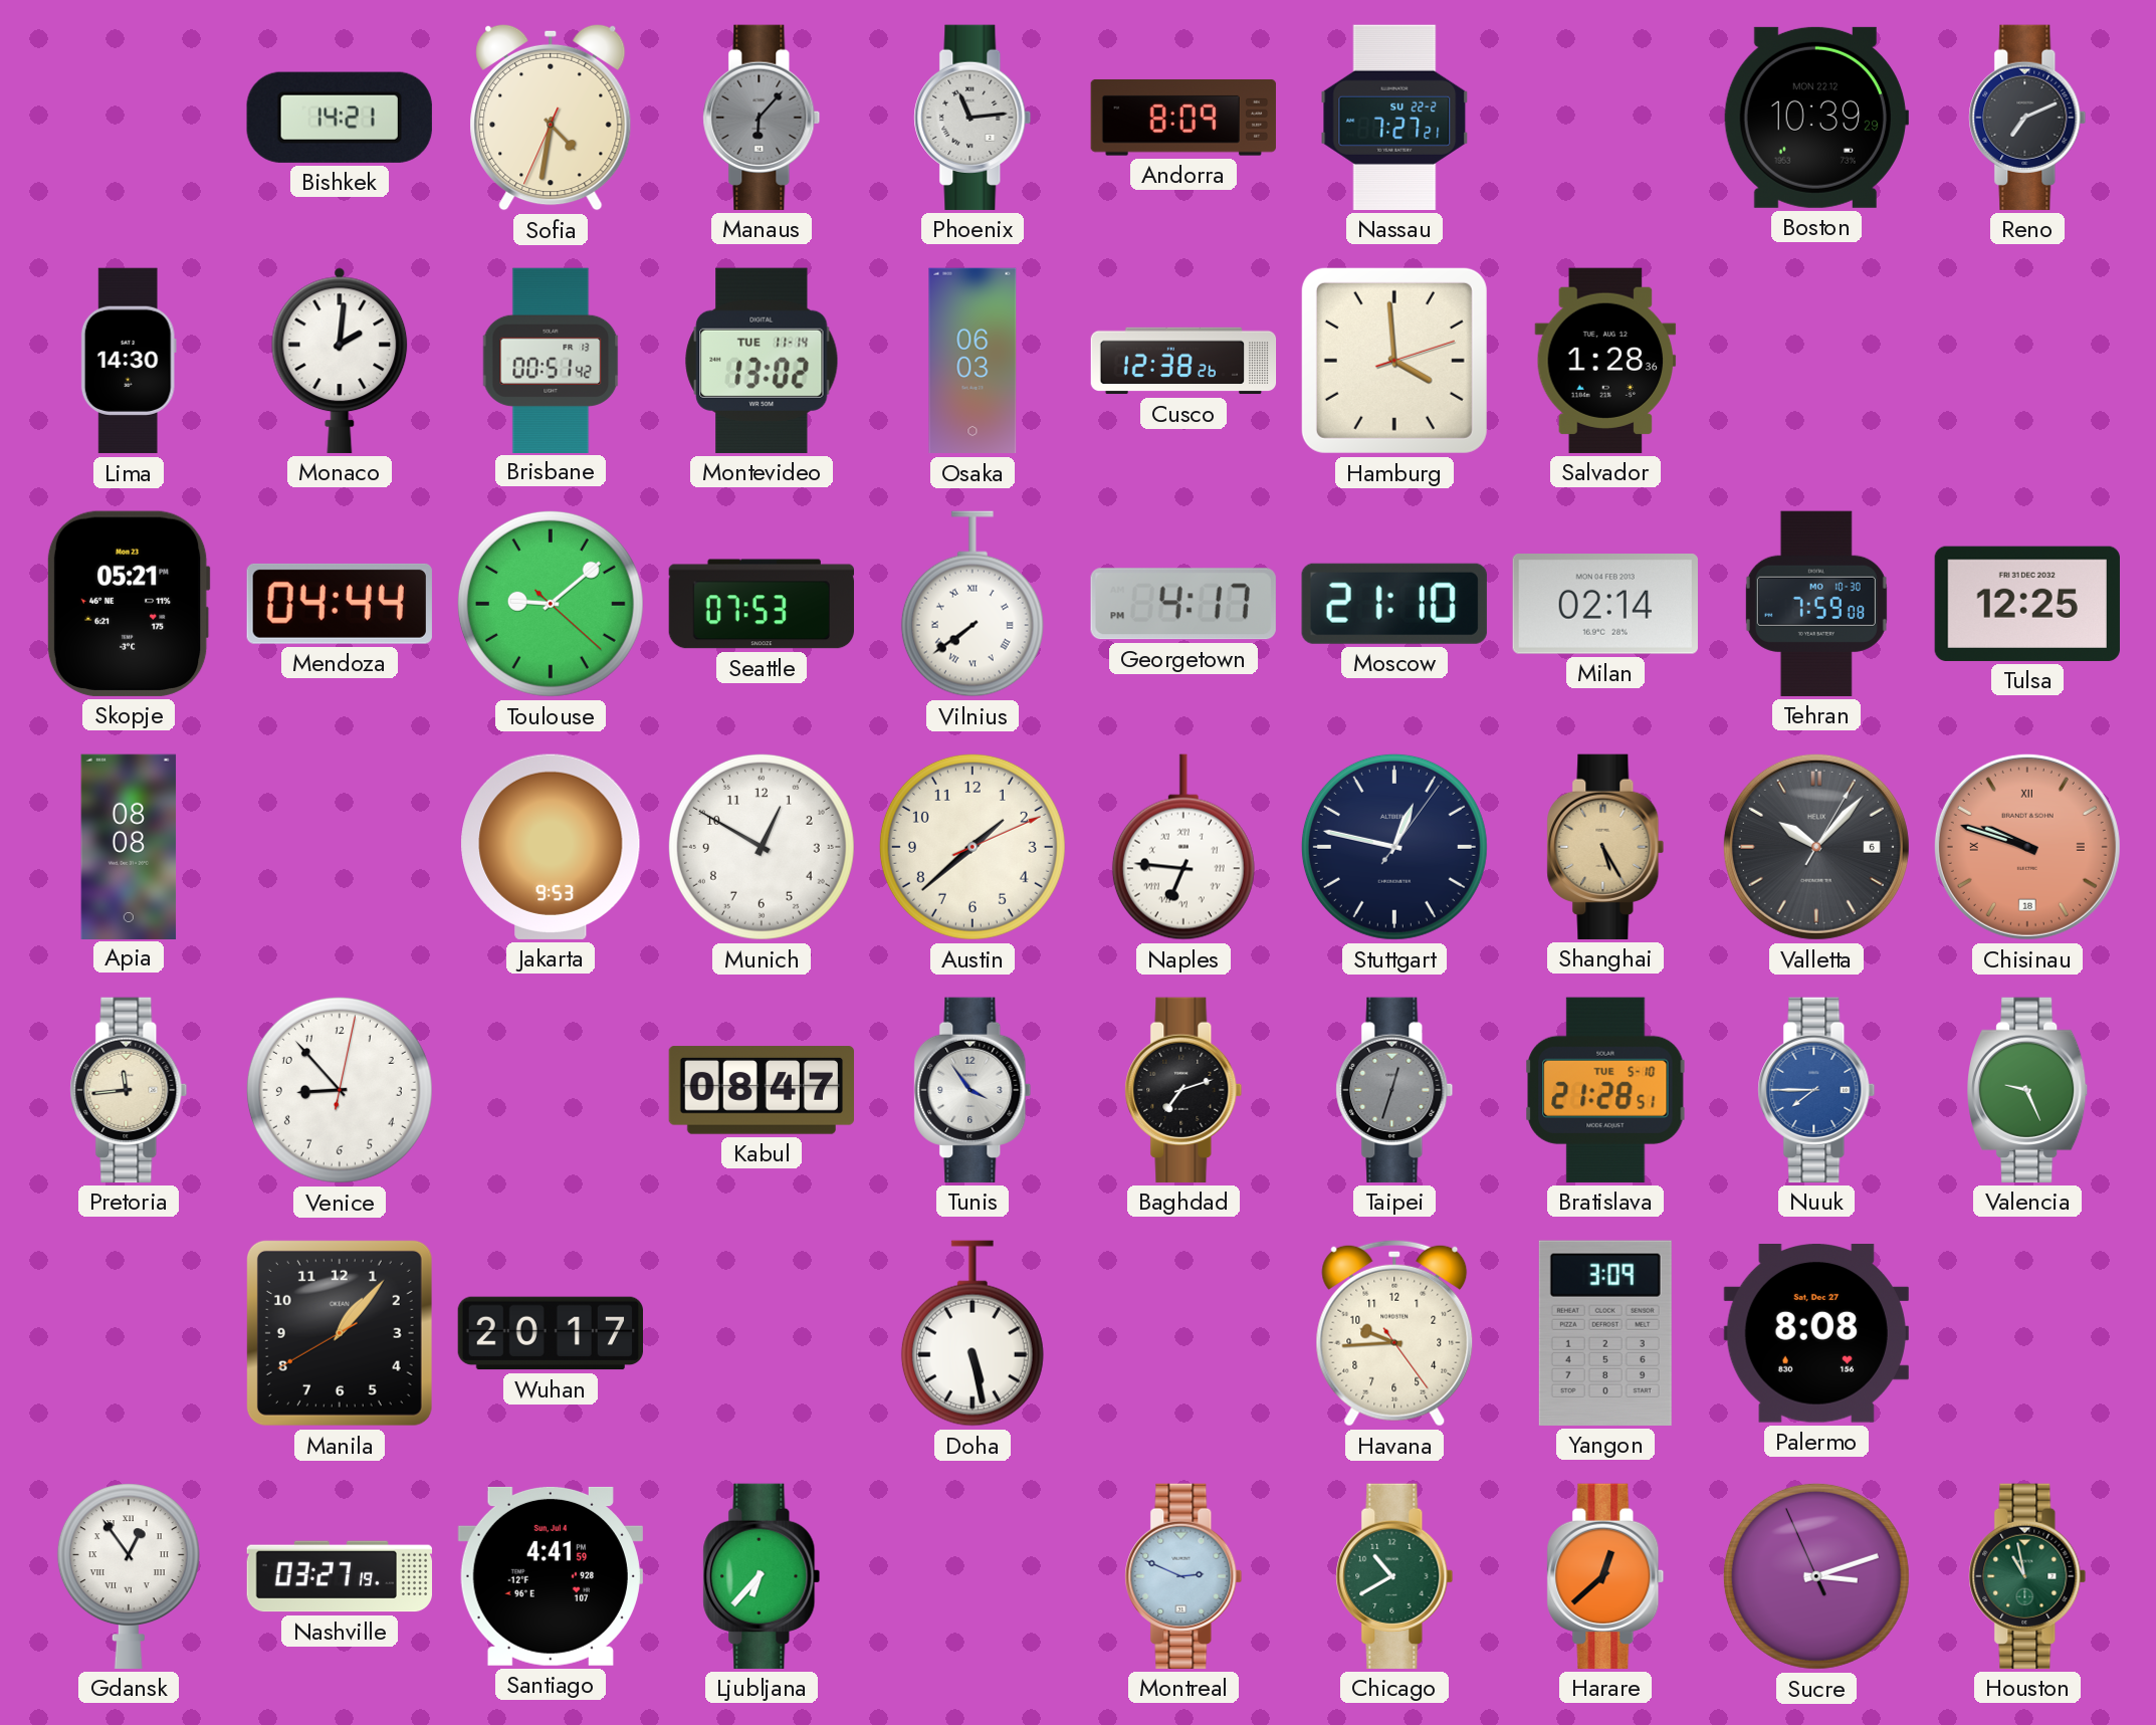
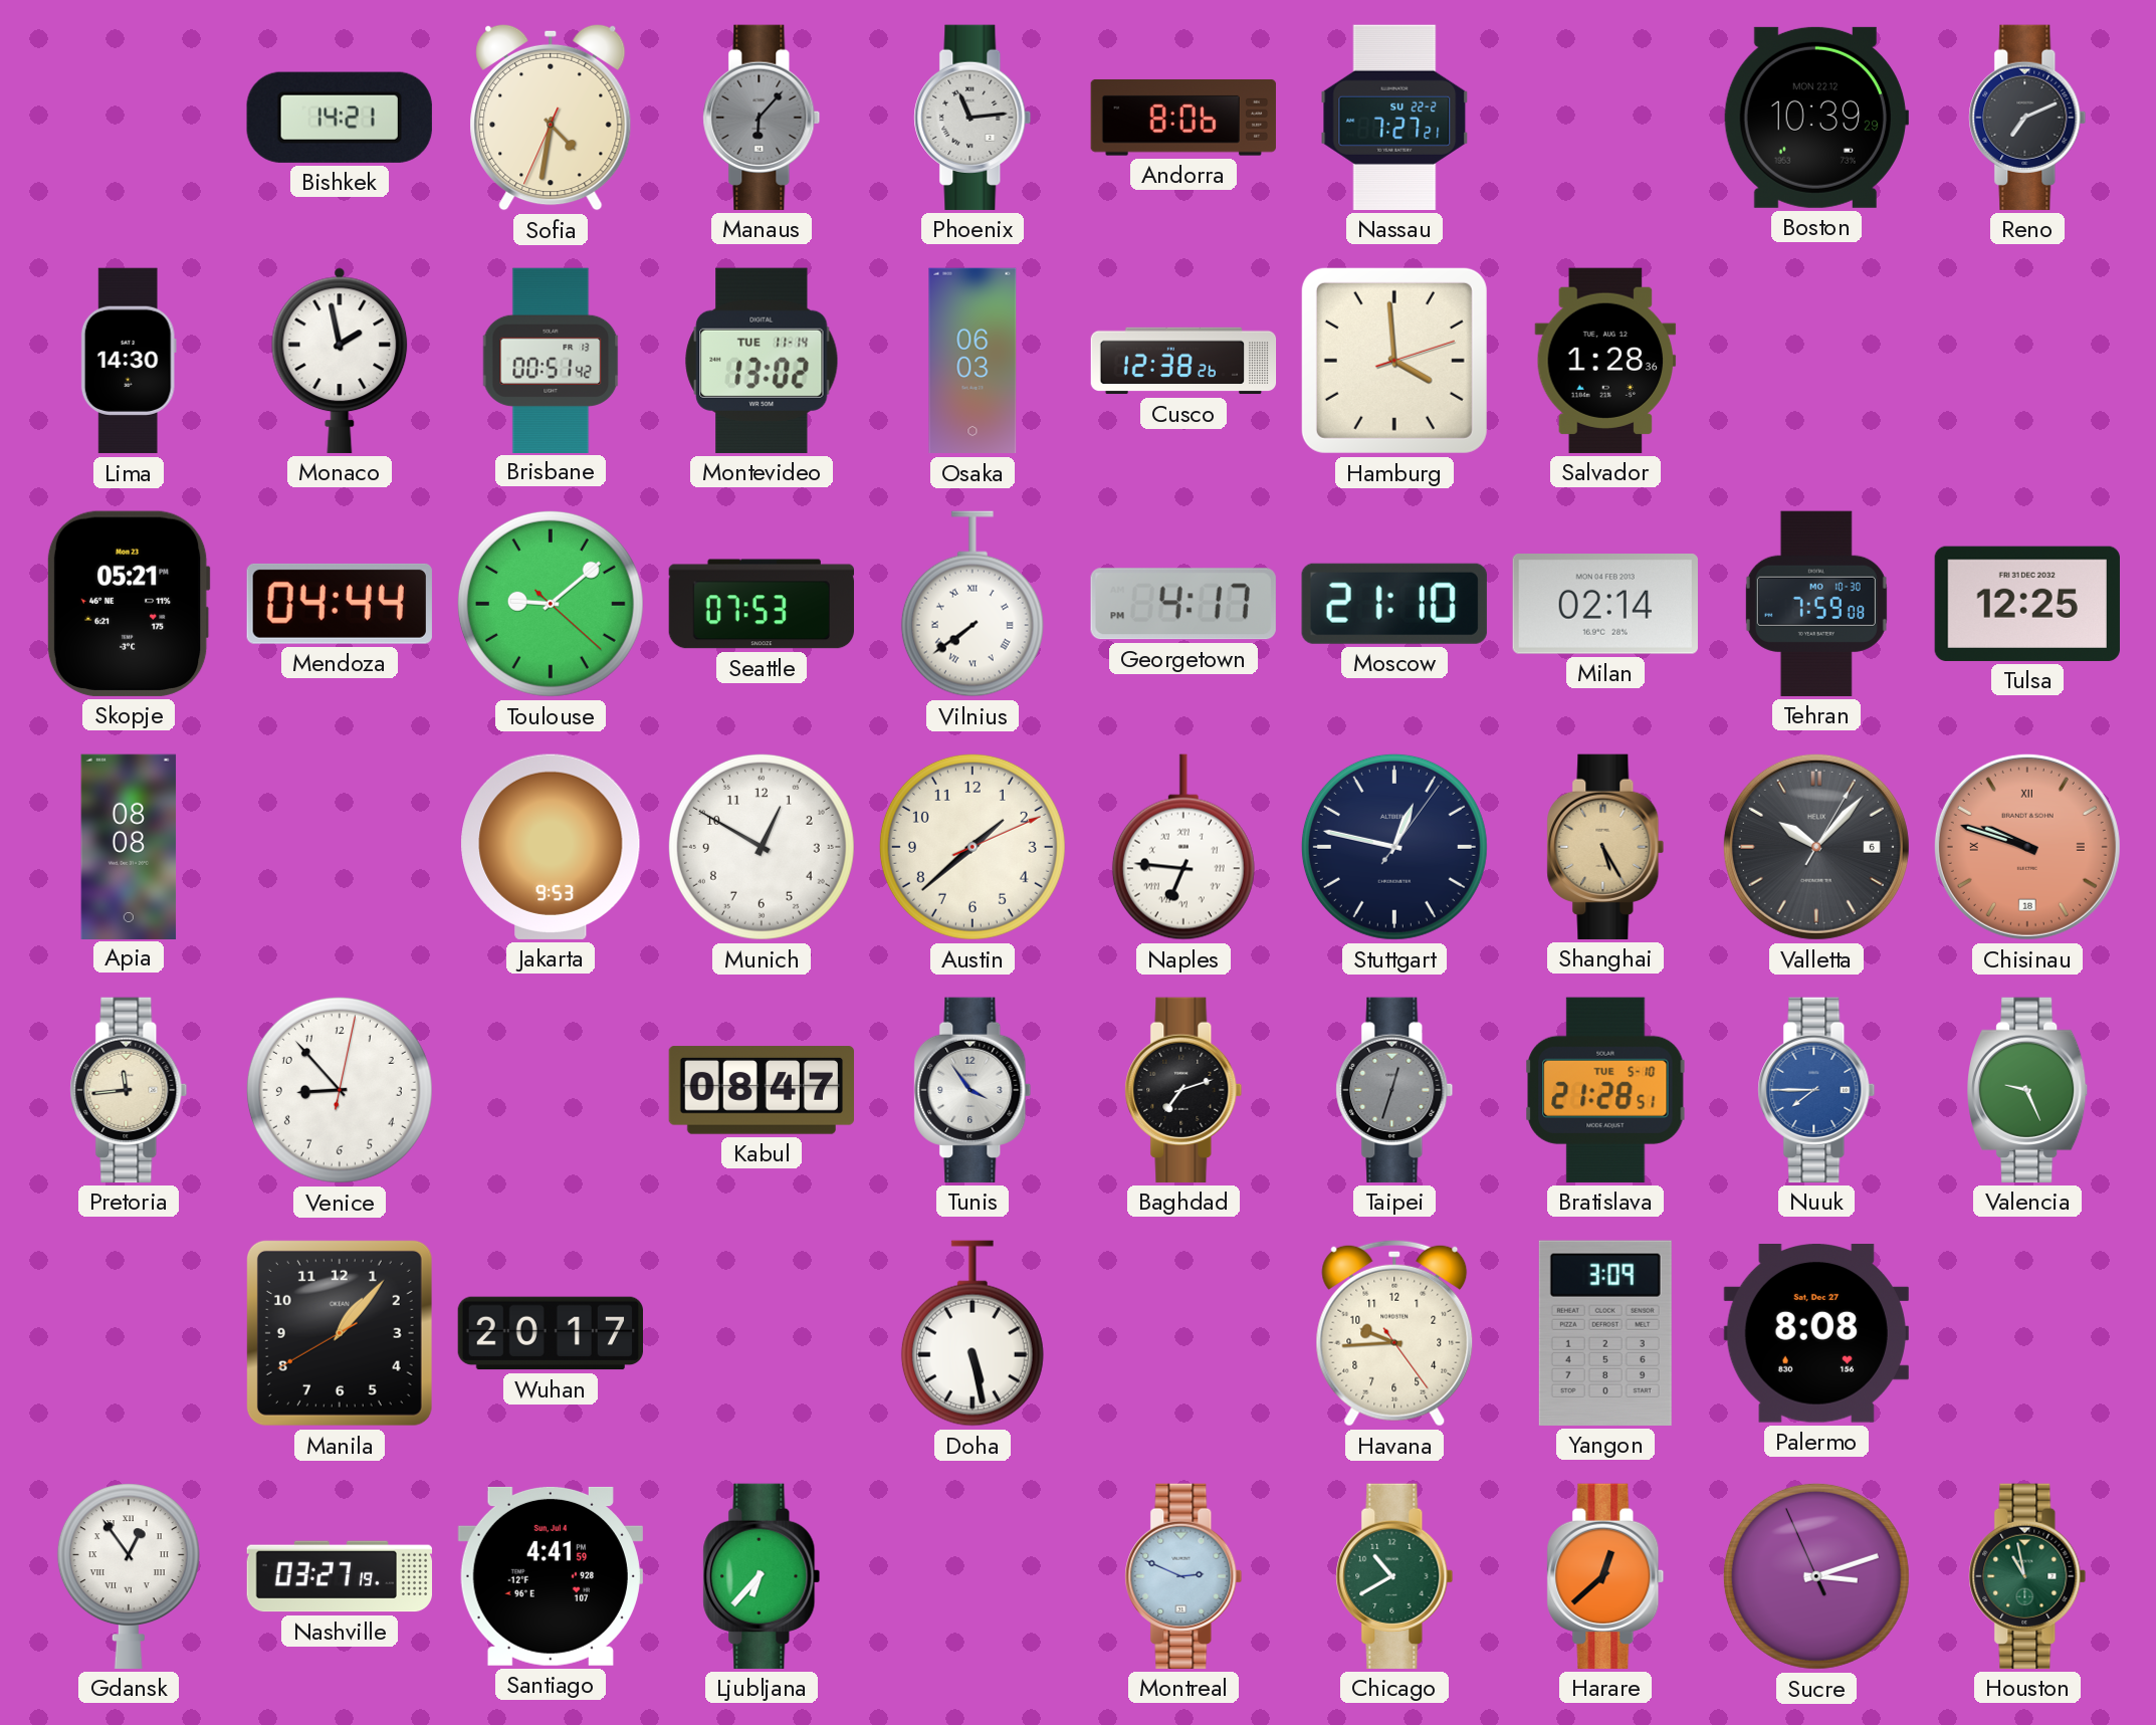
Andorra: 8:09 -> 8:06 (1183, 118)
Monaco: 2:01 -> 1:58 (340, 361)
